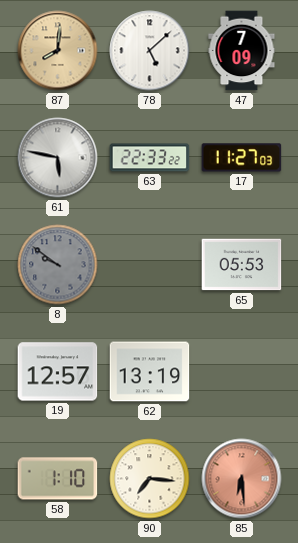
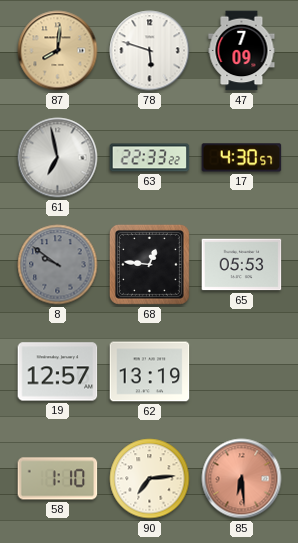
78: 5:08 -> 5:48 (150, 51)
61: 5:47 -> 6:58 (58, 158)
17: 11:27 -> 4:30 (242, 158)
68: none -> 12:46 (149, 264)
90: 7:16 -> 7:14 (150, 479)
